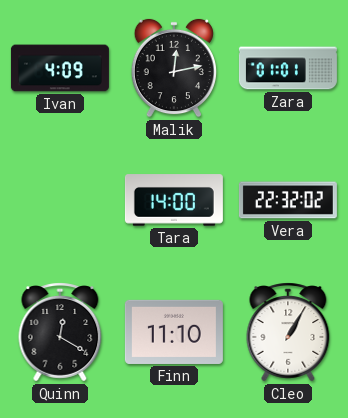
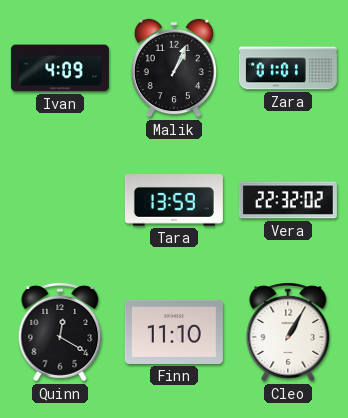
Malik: 12:13 -> 1:04 (174, 68)
Tara: 14:00 -> 13:59 (174, 200)
